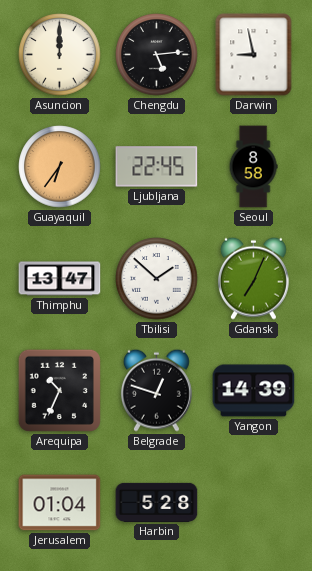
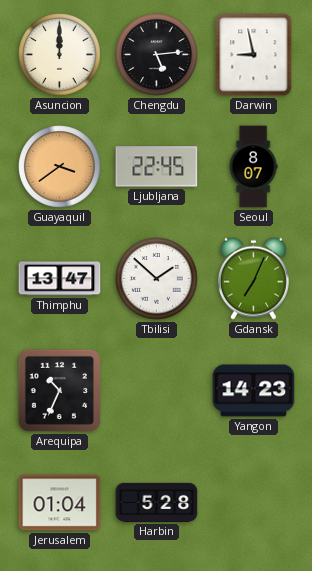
Guayaquil: 6:36 -> 3:39 (60, 167)
Seoul: 8:58 -> 8:07 (253, 167)
Belgrade: 12:48 -> none (156, 390)
Yangon: 14:39 -> 14:23 (254, 391)
